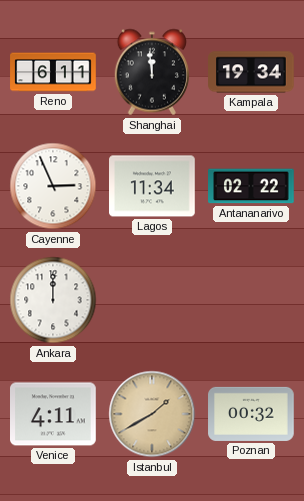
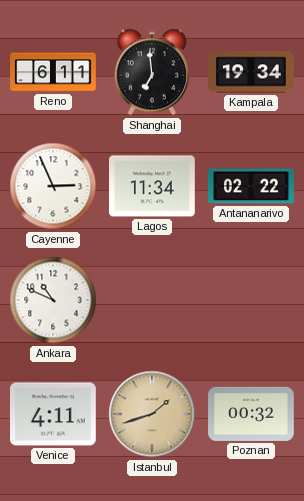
Shanghai: 11:59 -> 6:59 (151, 72)
Ankara: 12:00 -> 10:49 (53, 300)
Istanbul: 1:40 -> 1:42 (152, 414)
